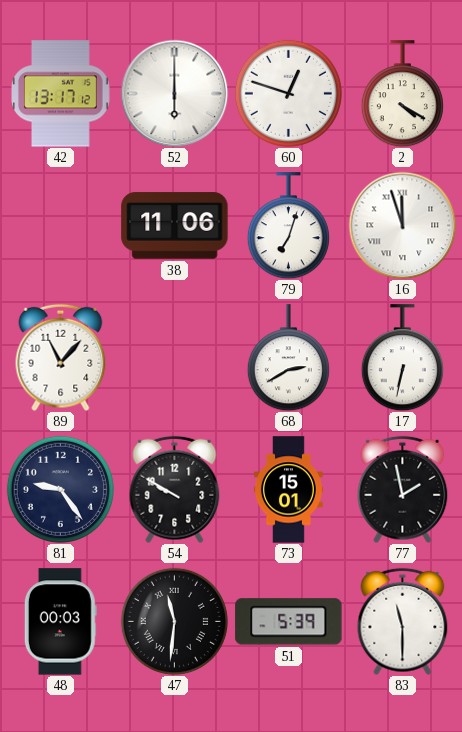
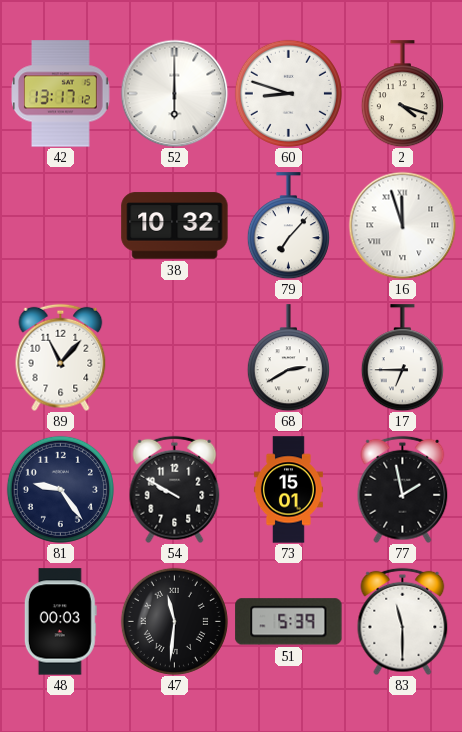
60: 12:48 -> 8:48 (288, 93)
2: 4:20 -> 4:18 (402, 94)
38: 11:06 -> 10:32 (175, 226)
79: 7:03 -> 7:07 (288, 226)
17: 6:32 -> 6:45 (402, 358)
